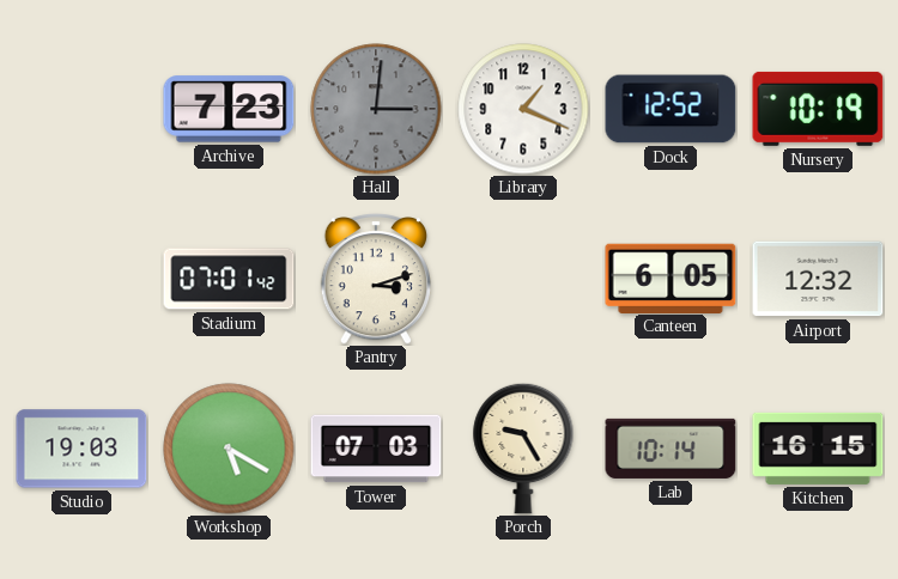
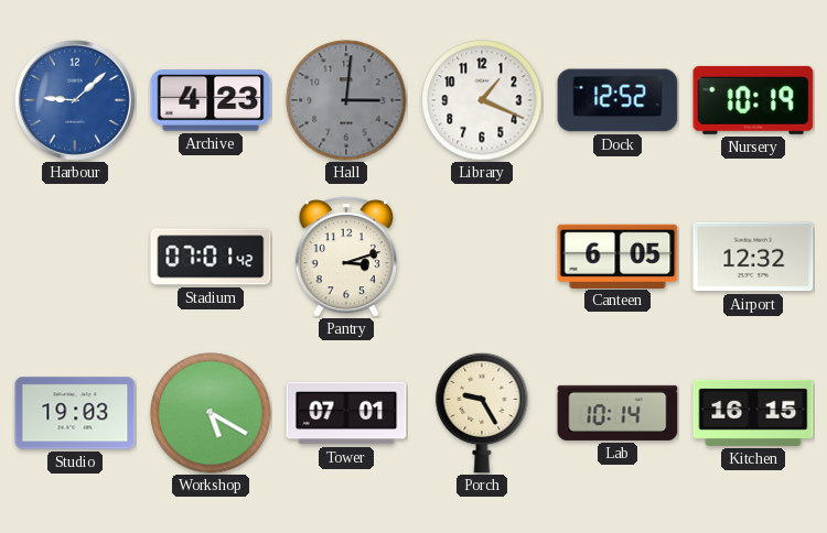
Harbour: none -> 9:08 (75, 100)
Archive: 7:23 -> 4:23 (211, 100)
Tower: 07:03 -> 07:01 (346, 413)
